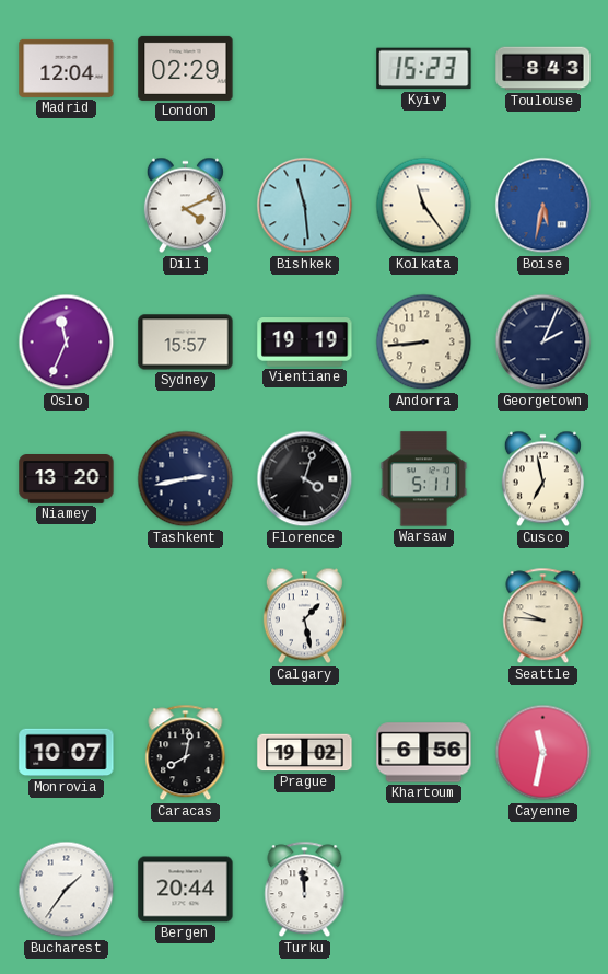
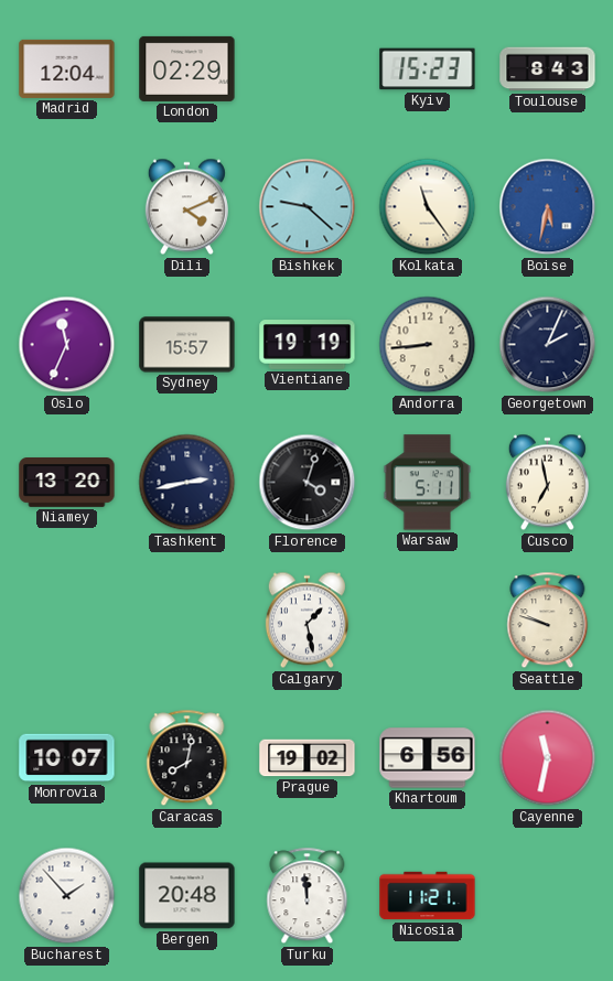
Bishkek: 11:29 -> 9:22 (308, 207)
Seattle: 9:46 -> 9:48 (548, 621)
Bucharest: 1:36 -> 1:53 (67, 896)
Bergen: 20:44 -> 20:48 (187, 896)
Nicosia: none -> 11:21 (428, 896)
